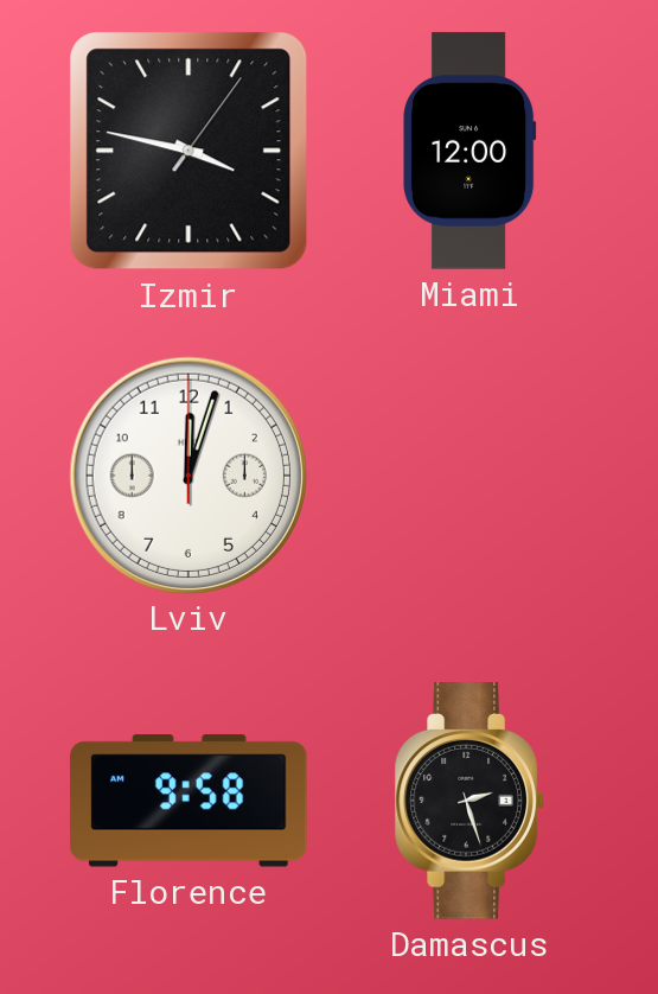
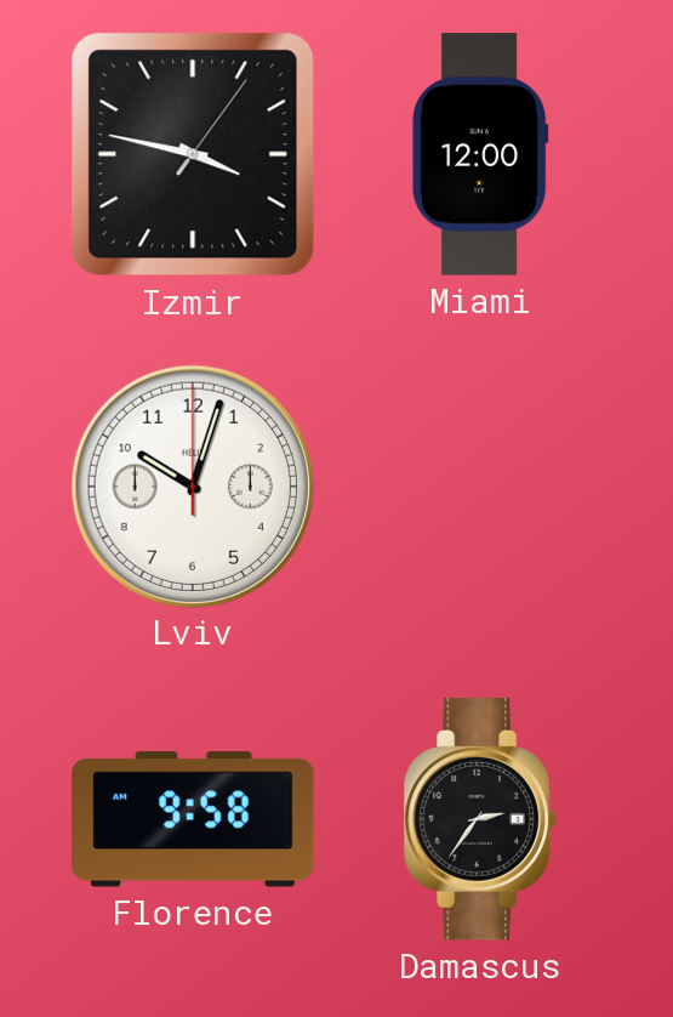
Lviv: 12:03 -> 10:03 (192, 485)
Damascus: 2:27 -> 2:36 (480, 819)
